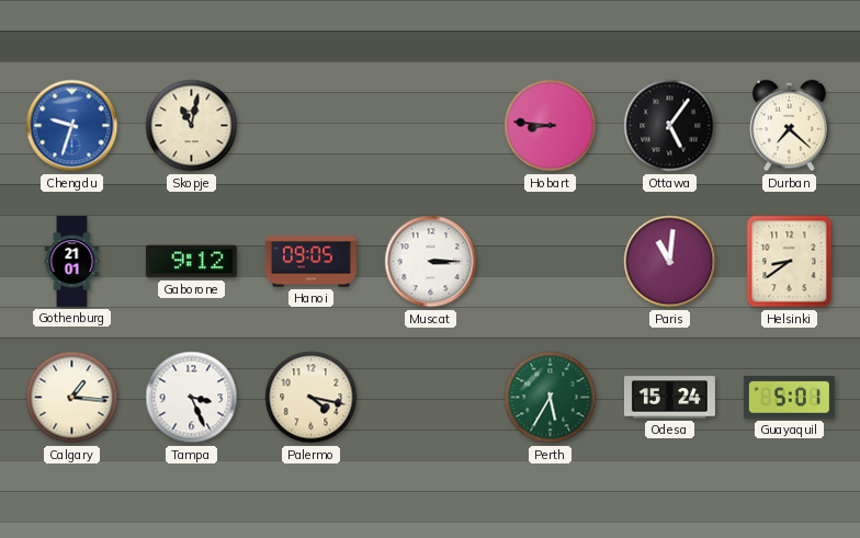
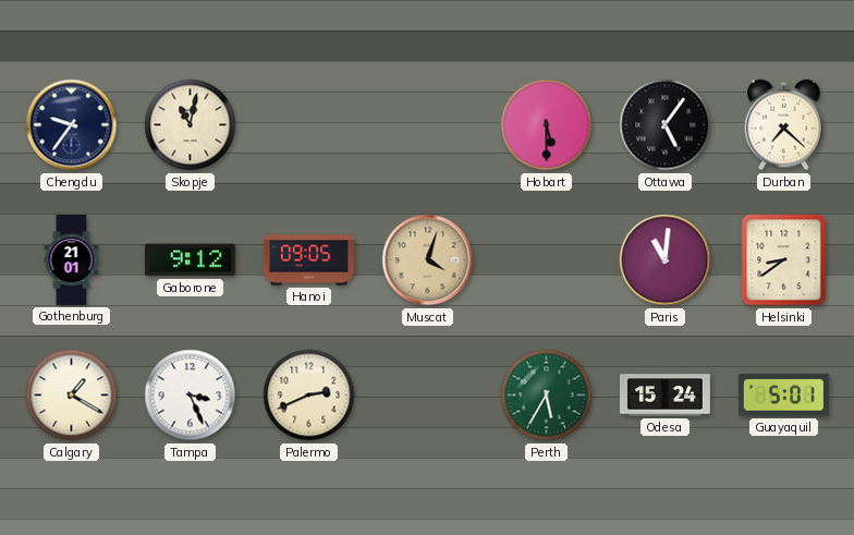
Chengdu: 9:33 -> 9:36 (72, 125)
Chengdu dial: blue -> navy (72, 125)
Hobart: 8:46 -> 5:30 (547, 125)
Muscat: 3:15 -> 4:03 (428, 260)
Muscat dial: white -> champagne (428, 260)
Calgary: 1:16 -> 1:20 (72, 396)
Palermo: 4:17 -> 2:41 (309, 396)
